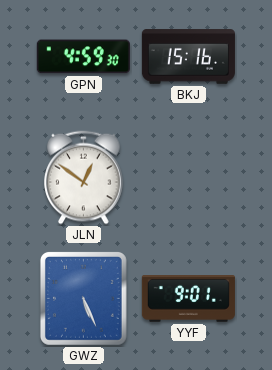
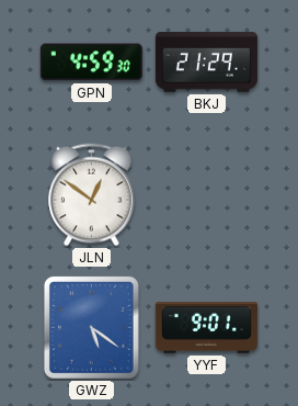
BKJ: 15:16 -> 21:29 (206, 63)
GWZ: 5:26 -> 5:21 (91, 327)
